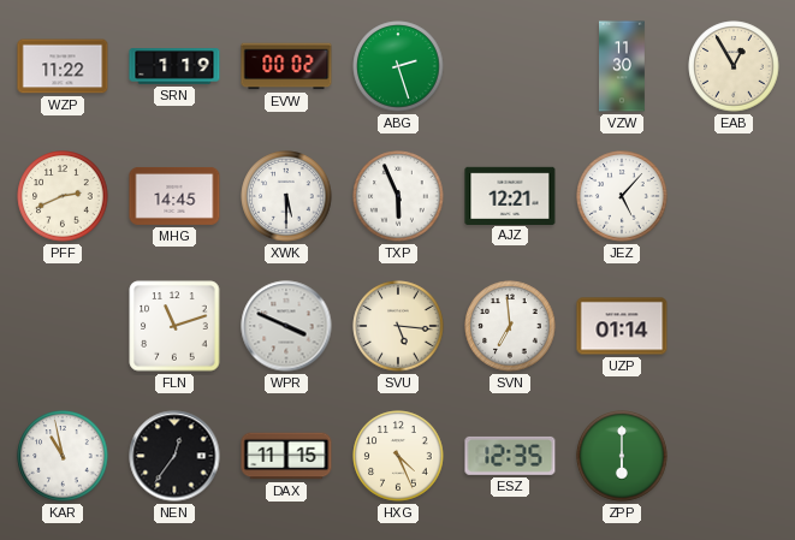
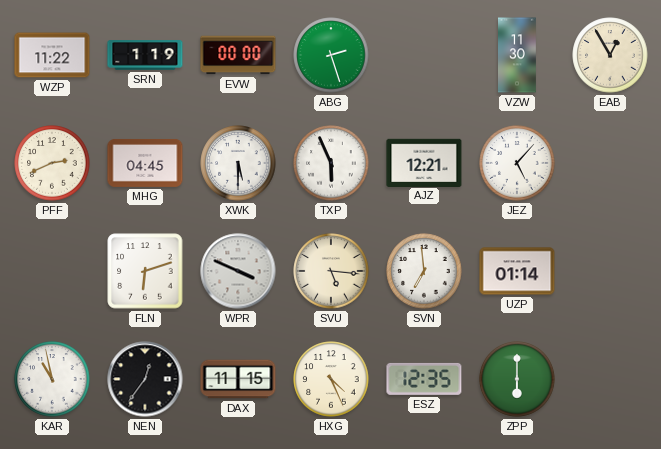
EVW: 00:02 -> 00:00 (238, 55)
MHG: 14:45 -> 04:45 (145, 163)
FLN: 11:12 -> 6:12 (145, 271)
